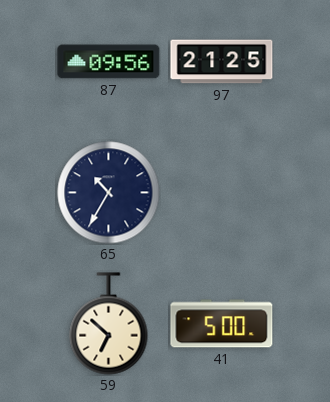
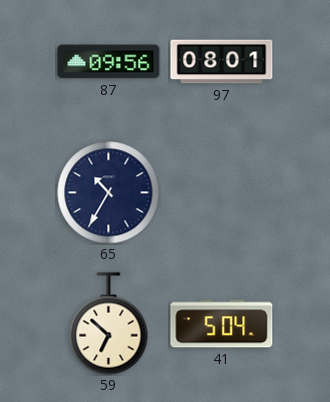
97: 21:25 -> 08:01 (222, 62)
41: 5:00 -> 5:04 (222, 324)
